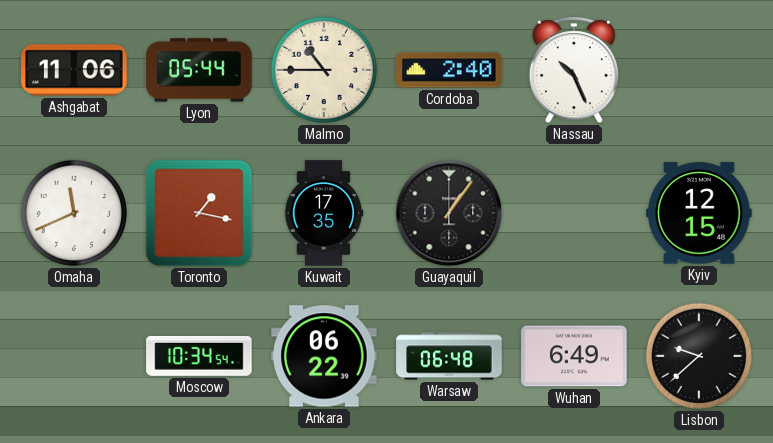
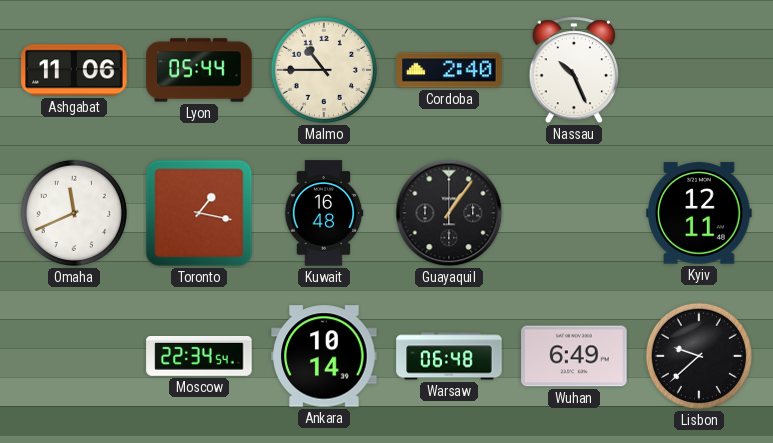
Kuwait: 17:35 -> 16:48 (324, 213)
Kyiv: 12:15 -> 12:11 (699, 213)
Moscow: 10:34 -> 22:34 (199, 356)
Ankara: 06:22 -> 10:14 (324, 356)
